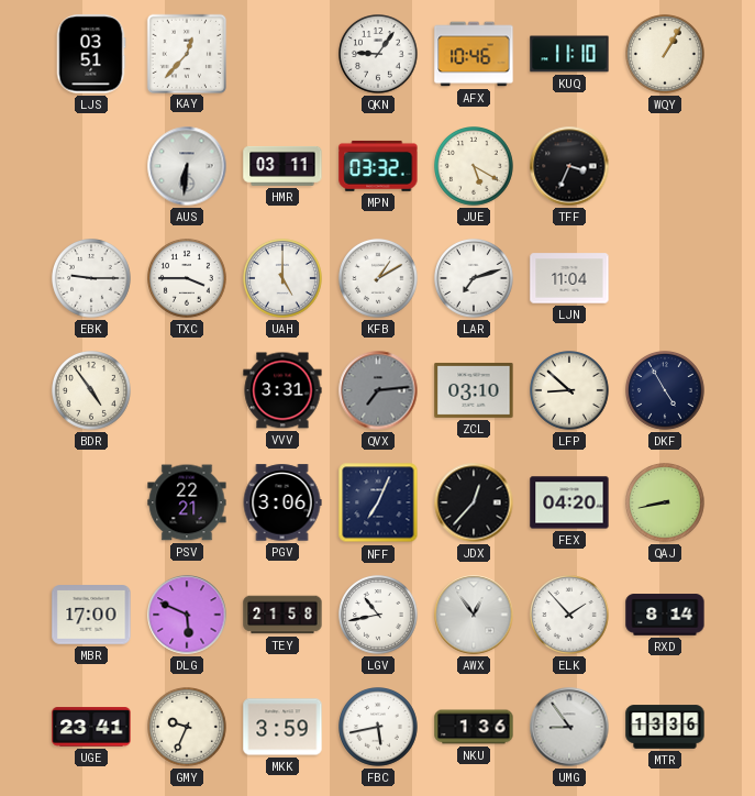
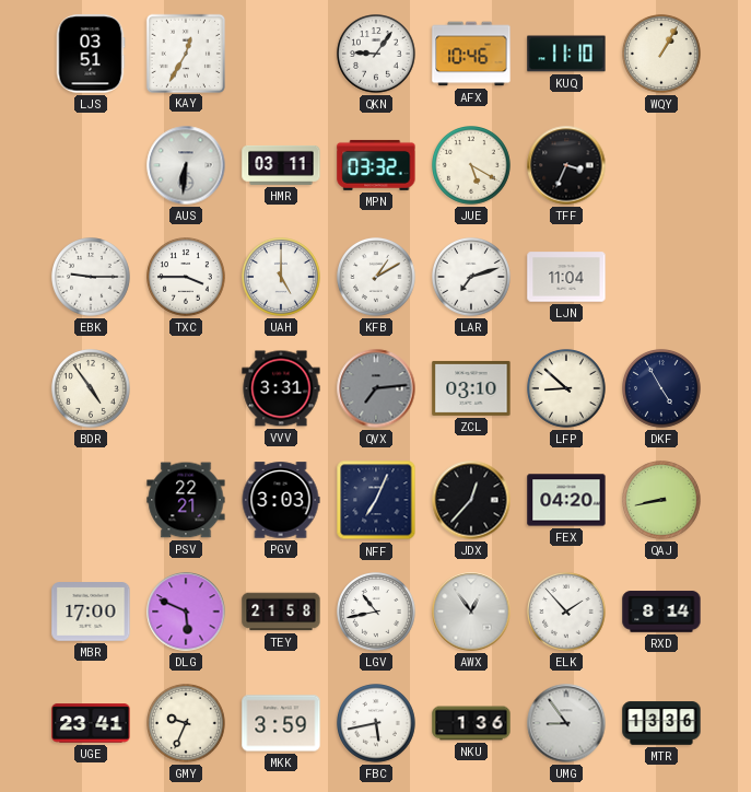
KAY: 12:37 -> 12:35 (185, 53)
PGV: 3:06 -> 3:03 (281, 500)
